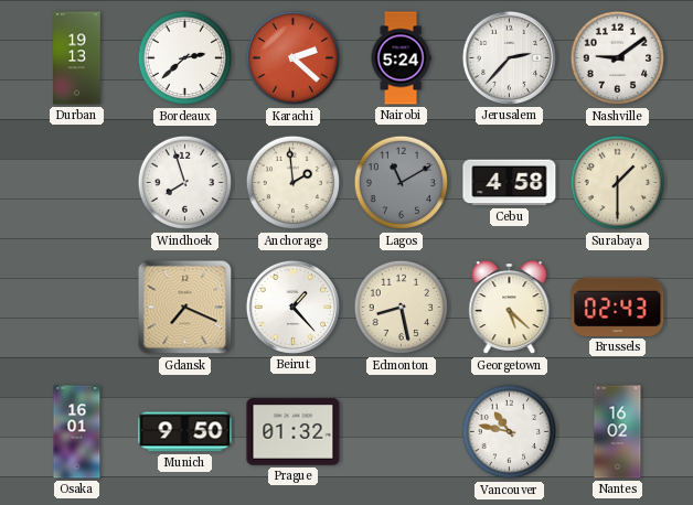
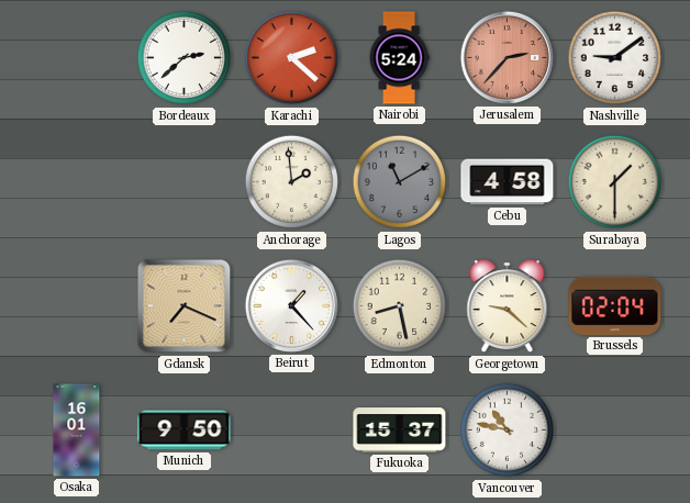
Durban: 19:13 -> none (77, 58)
Jerusalem dial: white -> salmon (507, 57)
Windhoek: 7:57 -> none (185, 183)
Georgetown: 5:22 -> 9:22 (508, 306)
Brussels: 02:43 -> 02:04 (615, 305)
Prague: 01:32 -> none (294, 432)
Fukuoka: none -> 15:37 (400, 431)
Nantes: 16:02 -> none (618, 432)
